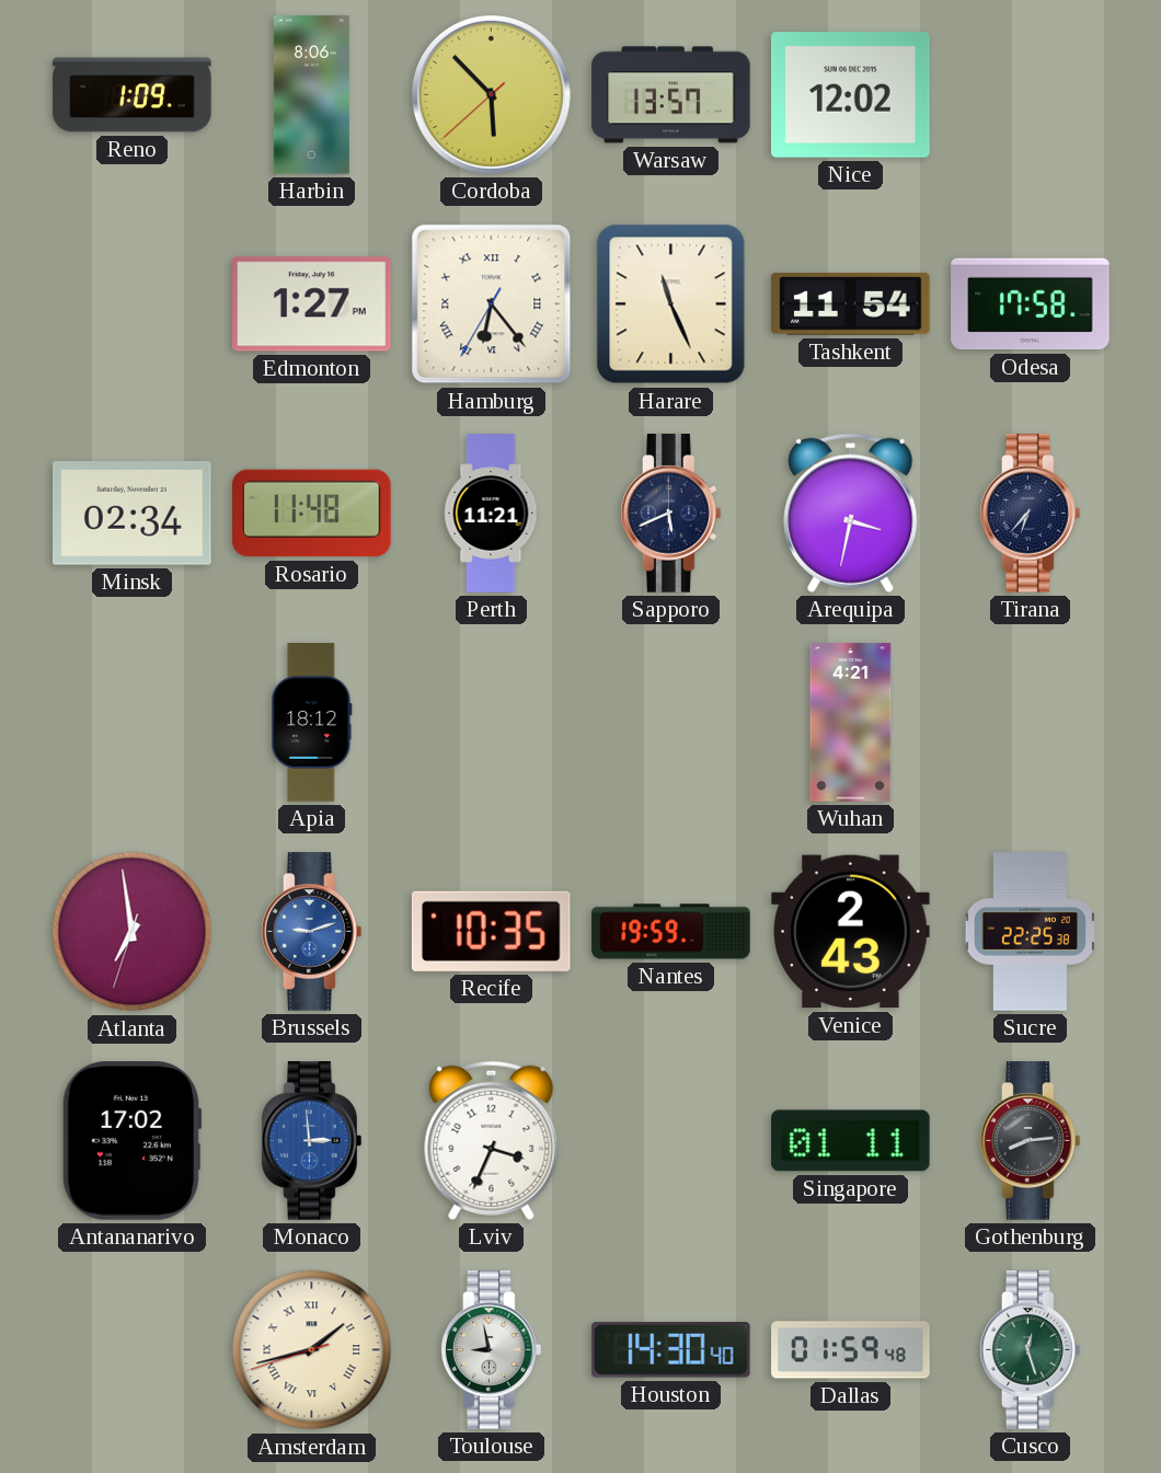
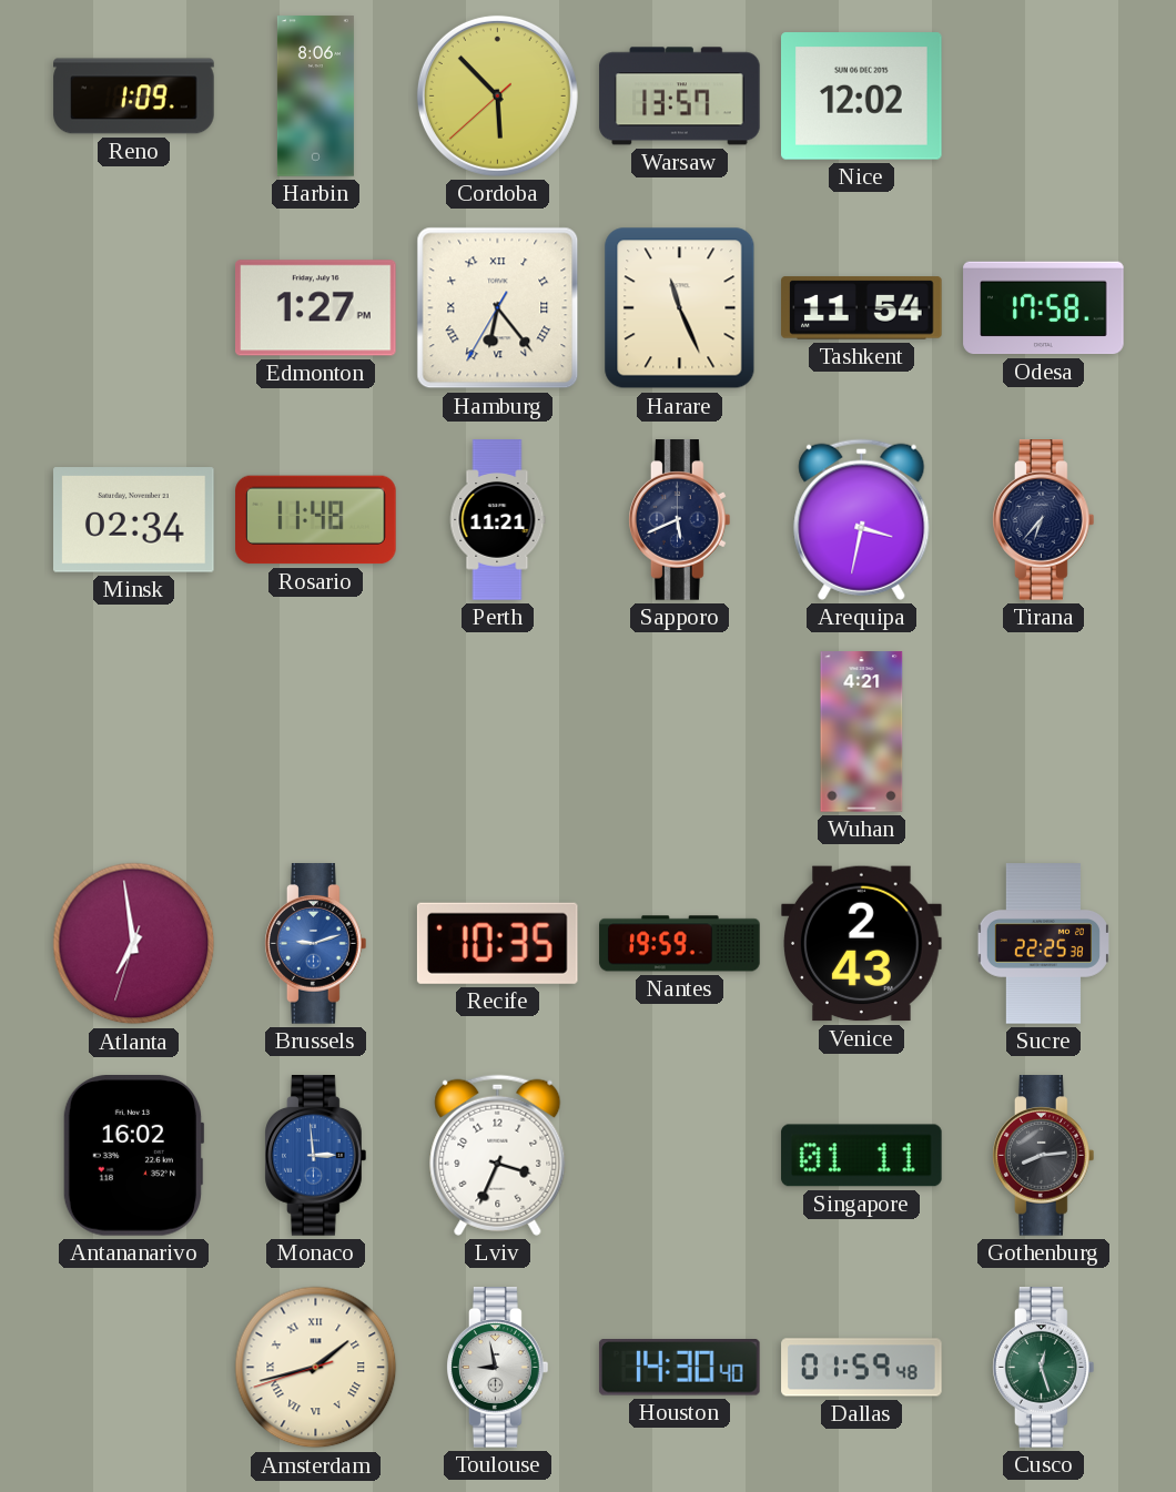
Apia: 18:12 -> none (312, 723)
Antananarivo: 17:02 -> 16:02 (133, 1156)
